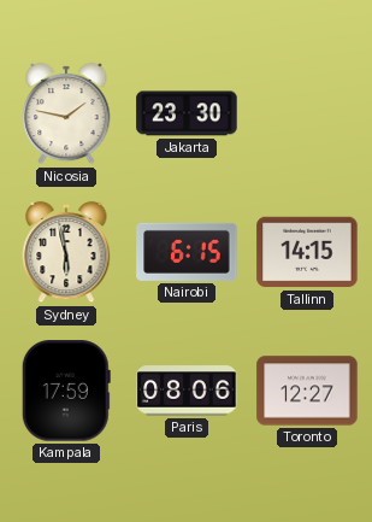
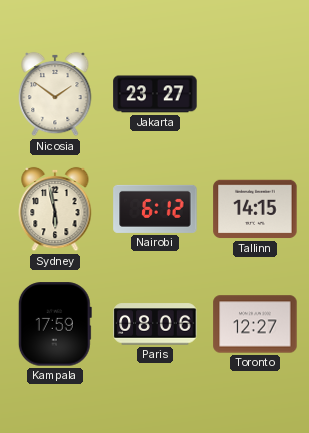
Nicosia: 1:47 -> 1:51 (55, 94)
Jakarta: 23:30 -> 23:27 (155, 94)
Nairobi: 6:15 -> 6:12 (155, 209)
